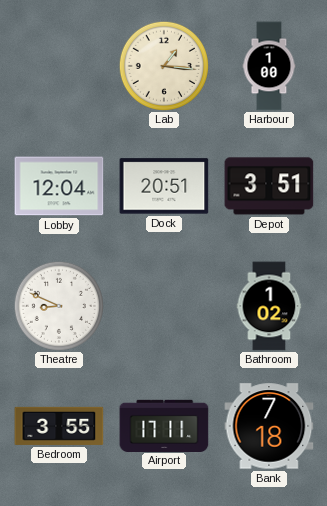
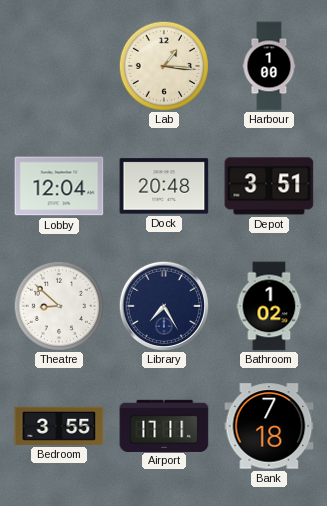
Dock: 20:51 -> 20:48 (164, 186)
Theatre: 8:49 -> 8:52 (59, 306)
Library: none -> 7:25 (164, 306)
